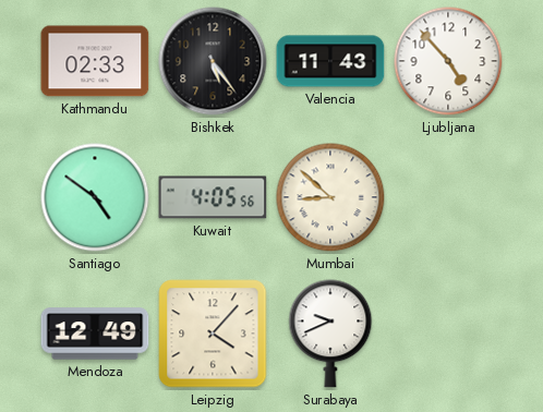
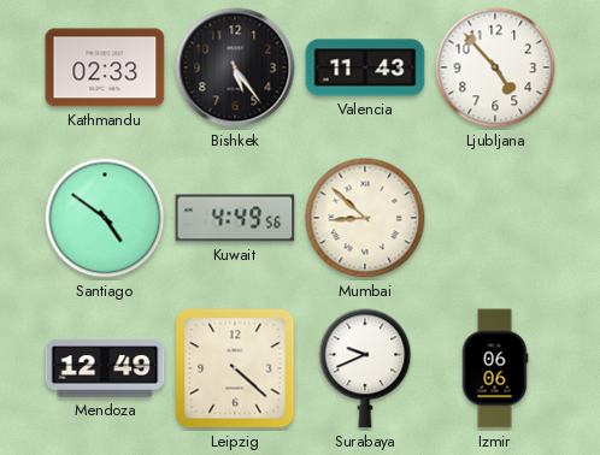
Kuwait: 4:05 -> 4:49 (235, 218)
Leipzig: 4:07 -> 4:22 (235, 368)
Izmir: none -> 06:06 (495, 368)
